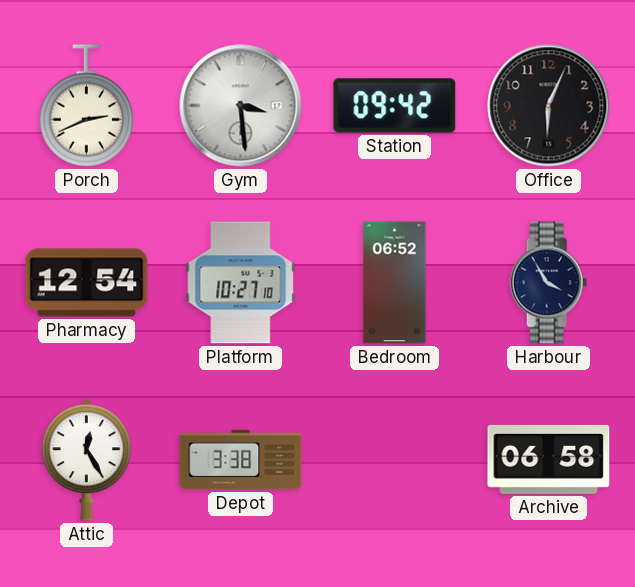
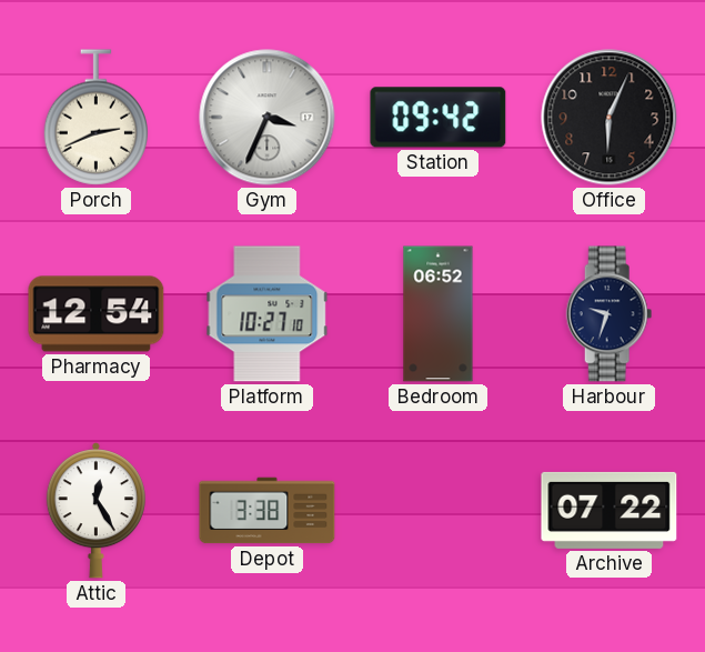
Gym: 3:29 -> 3:34 (268, 118)
Harbour: 3:55 -> 9:33 (610, 314)
Archive: 06:58 -> 07:22 (610, 510)
